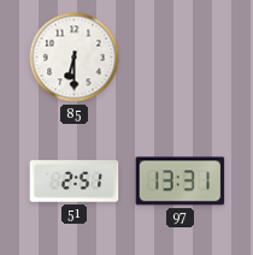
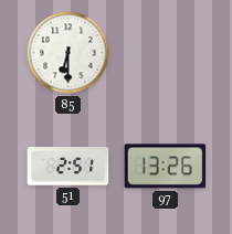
97: 13:31 -> 13:26 (166, 167)
